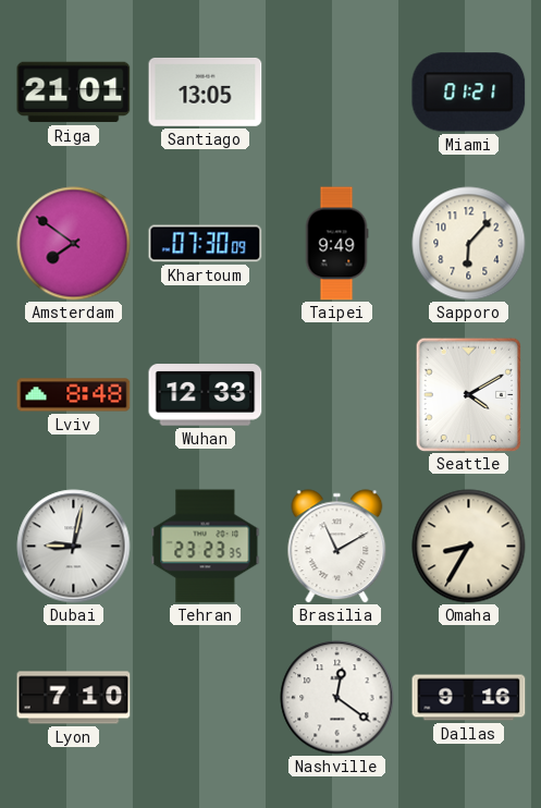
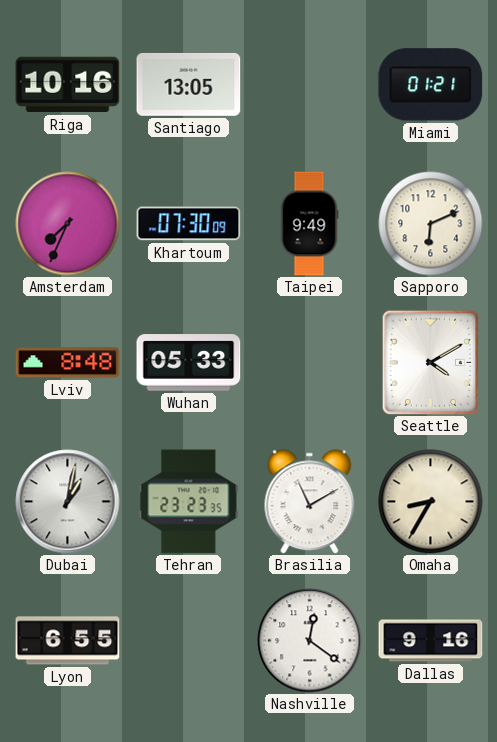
Riga: 21:01 -> 10:16 (68, 85)
Amsterdam: 7:51 -> 7:34 (68, 224)
Sapporo: 6:07 -> 6:11 (431, 224)
Wuhan: 12:33 -> 05:33 (189, 363)
Dubai: 9:02 -> 1:02 (68, 502)
Lyon: 7:10 -> 6:55 (68, 641)
